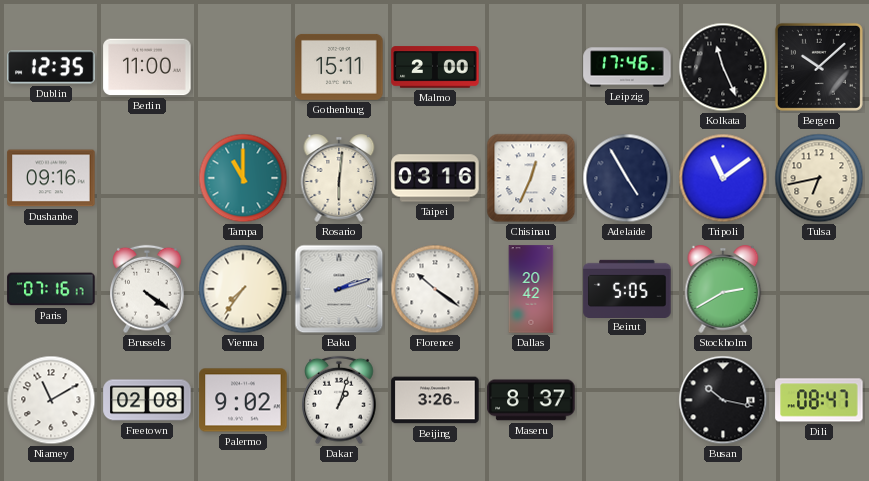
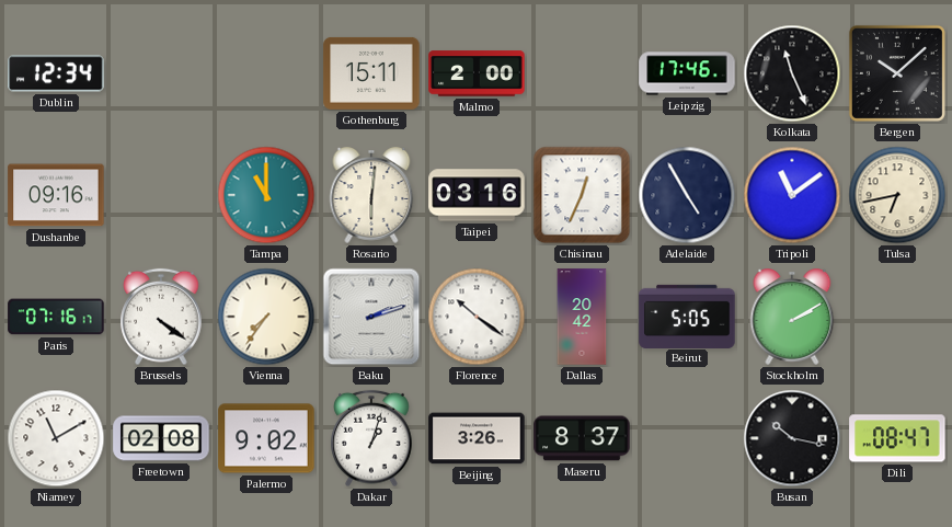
Dublin: 12:35 -> 12:34 (56, 73)
Berlin: 11:00 -> none (147, 67)
Stockholm: 2:40 -> 2:10 (792, 317)
